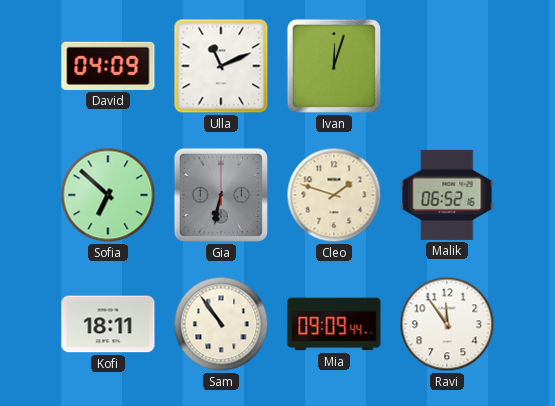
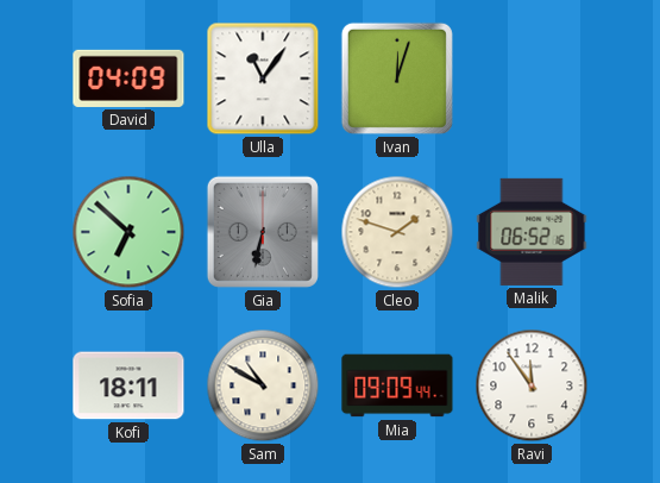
Ulla: 11:11 -> 11:06 (263, 79)
Sam: 10:54 -> 10:50 (263, 385)
